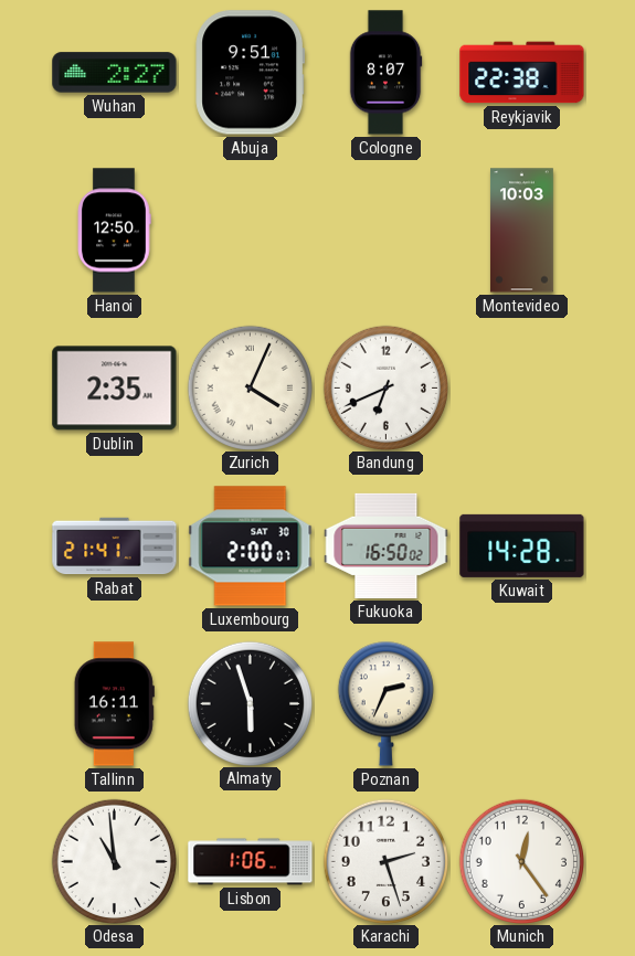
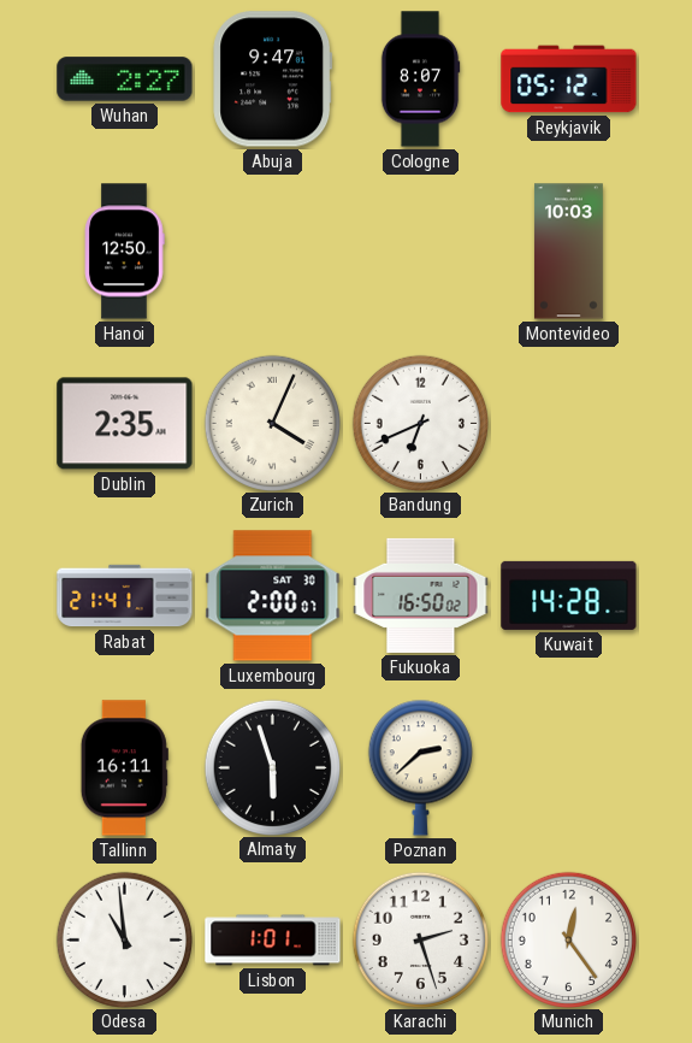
Abuja: 9:51 -> 9:47 (273, 79)
Reykjavik: 22:38 -> 05:12 (569, 79)
Poznan: 2:34 -> 2:38 (420, 767)
Lisbon: 1:06 -> 1:01 (273, 941)
